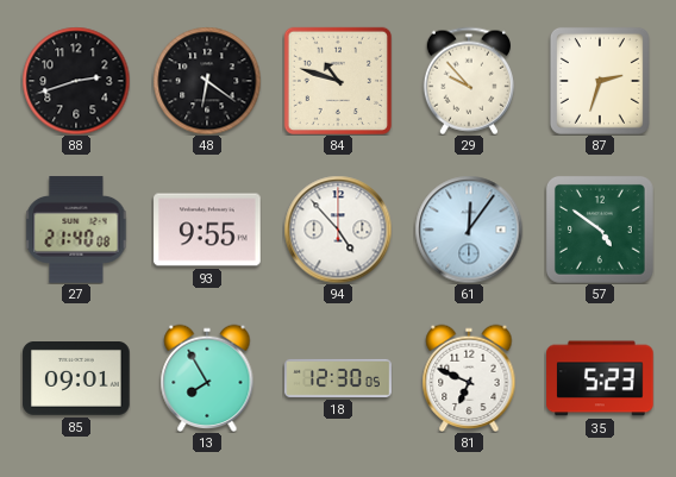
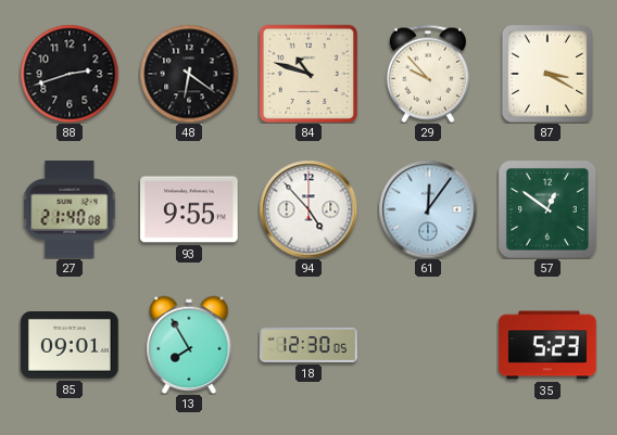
87: 2:33 -> 3:20 (547, 74)
57: 4:51 -> 12:51 (547, 209)
81: 6:49 -> none (469, 378)
